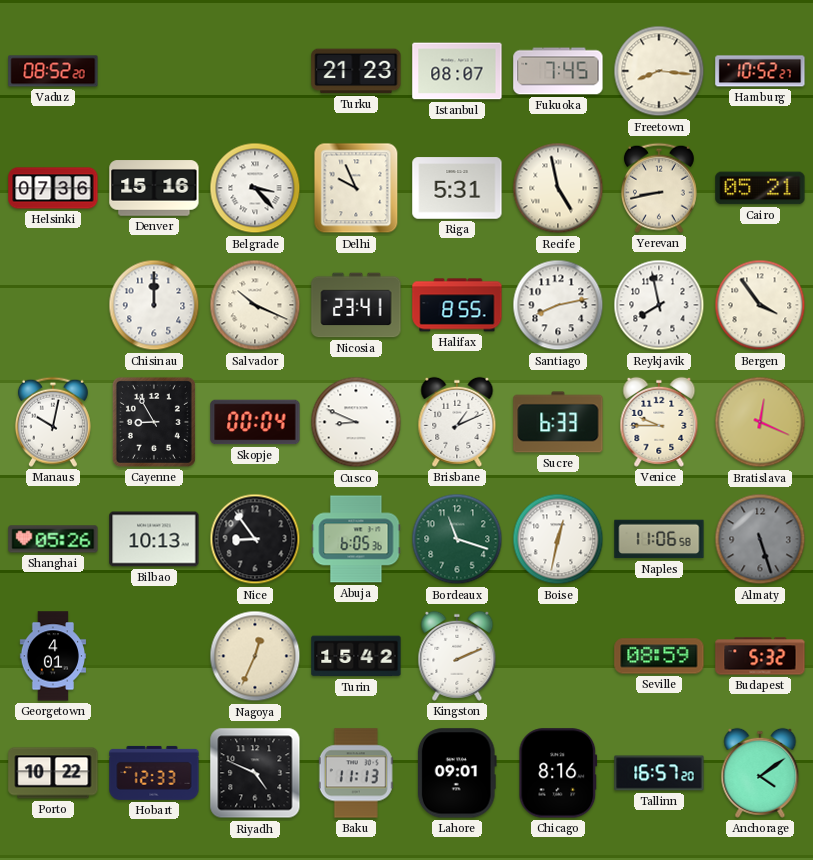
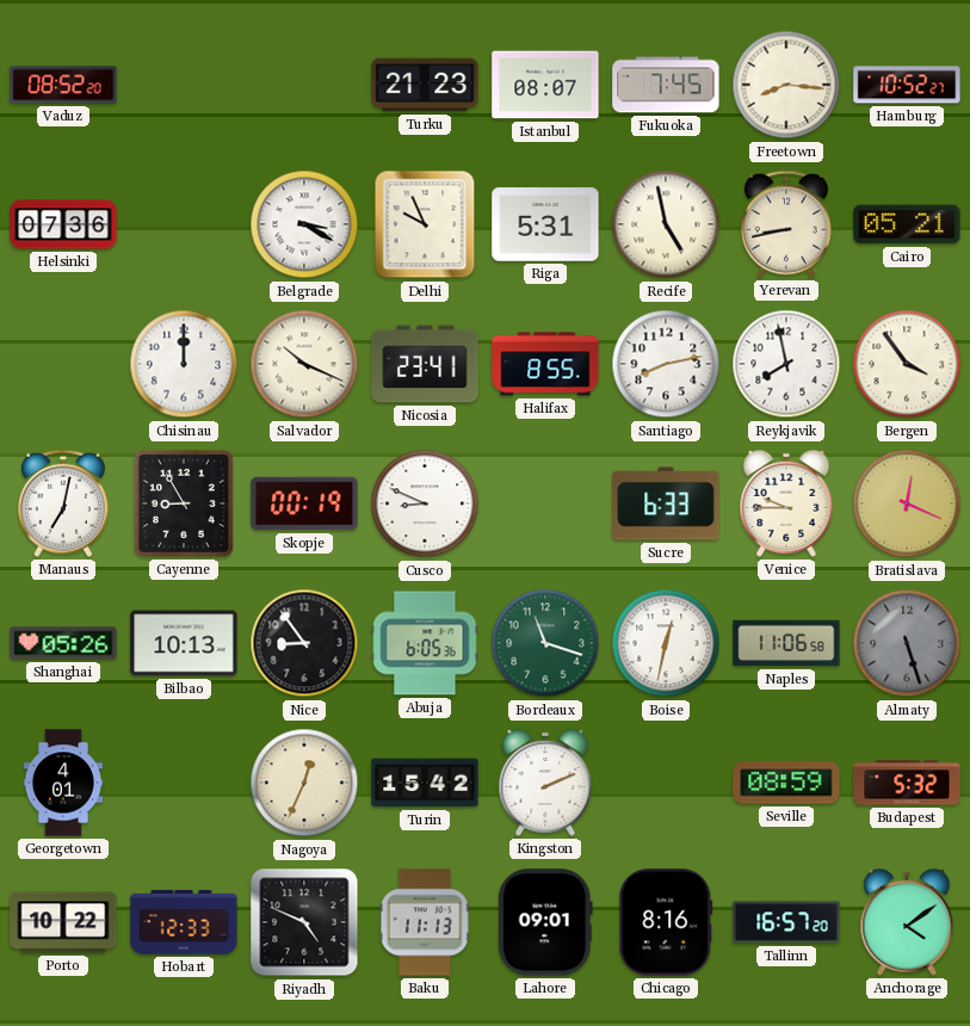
Denver: 15:16 -> none (154, 188)
Belgrade: 3:23 -> 3:20 (304, 224)
Manaus: 10:02 -> 7:02 (63, 503)
Skopje: 00:04 -> 00:19 (304, 503)
Brisbane: 1:11 -> none (457, 422)
